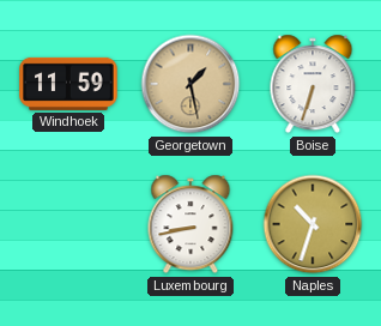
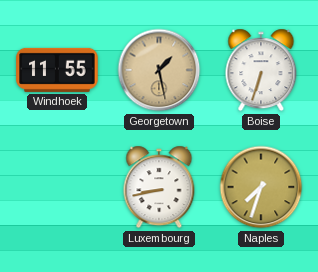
Windhoek: 11:59 -> 11:55 (57, 70)
Naples: 10:33 -> 7:33 (261, 187)
